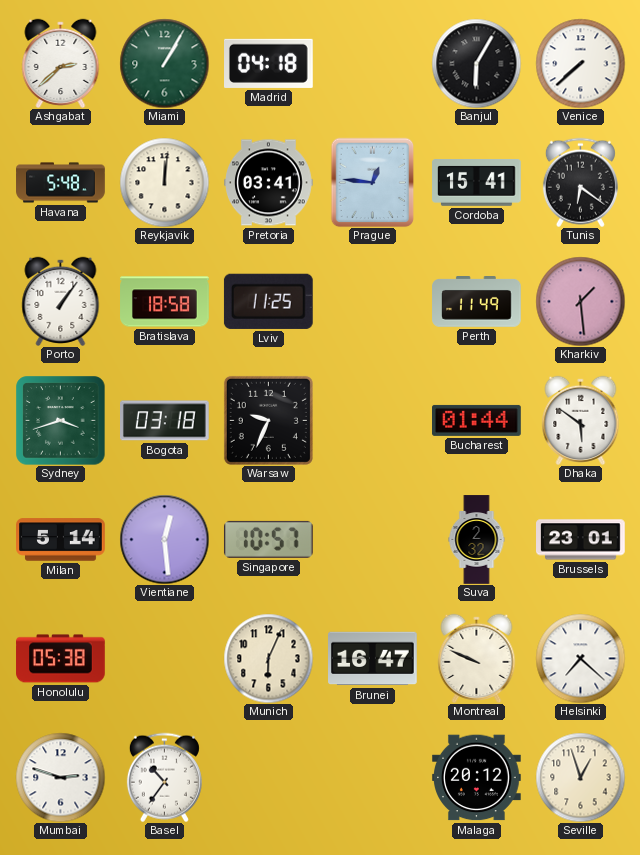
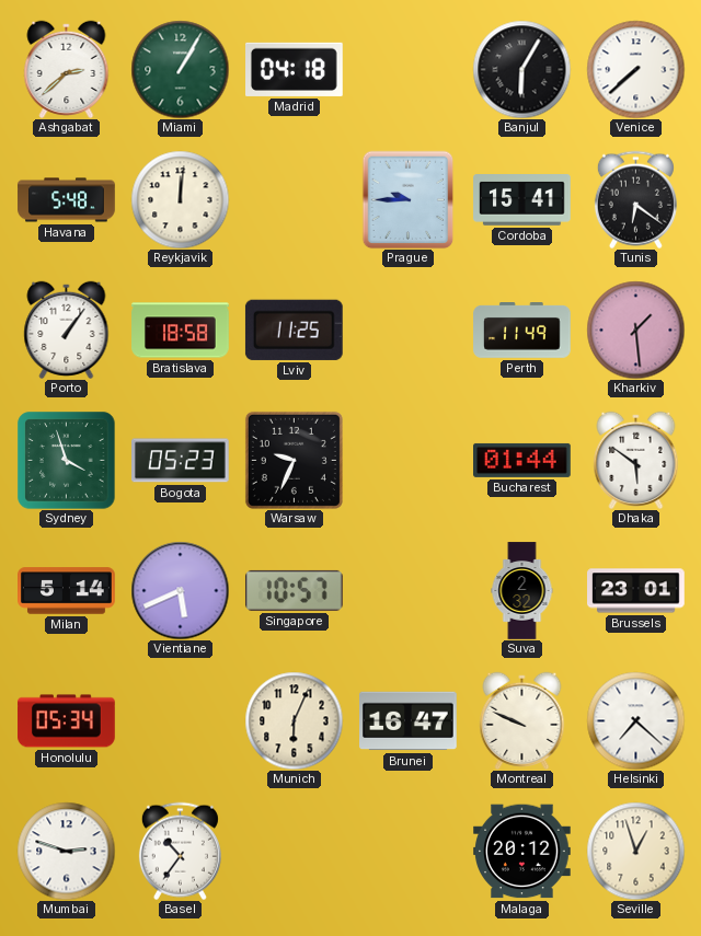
Pretoria: 03:41 -> none (269, 183)
Prague: 12:46 -> 9:45 (409, 199)
Sydney: 3:42 -> 3:57 (66, 460)
Bogota: 03:18 -> 05:23 (181, 461)
Vientiane: 12:29 -> 5:41 (180, 590)
Honolulu: 05:38 -> 05:34 (67, 721)
